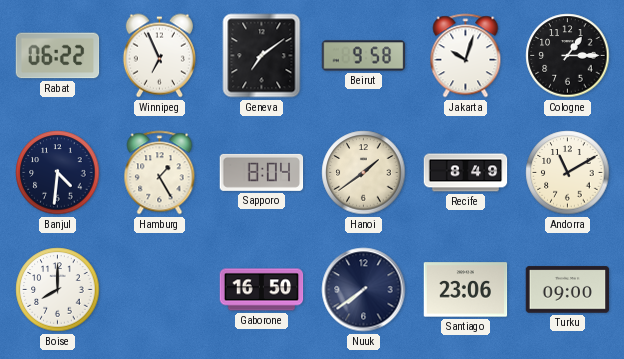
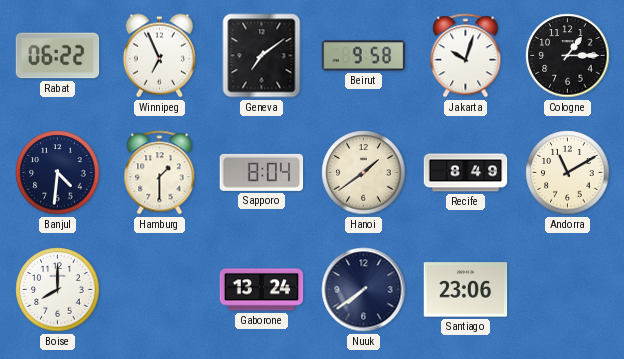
Hamburg: 1:25 -> 1:30 (160, 173)
Gaborone: 16:50 -> 13:24 (262, 290)
Turku: 09:00 -> none (568, 290)
